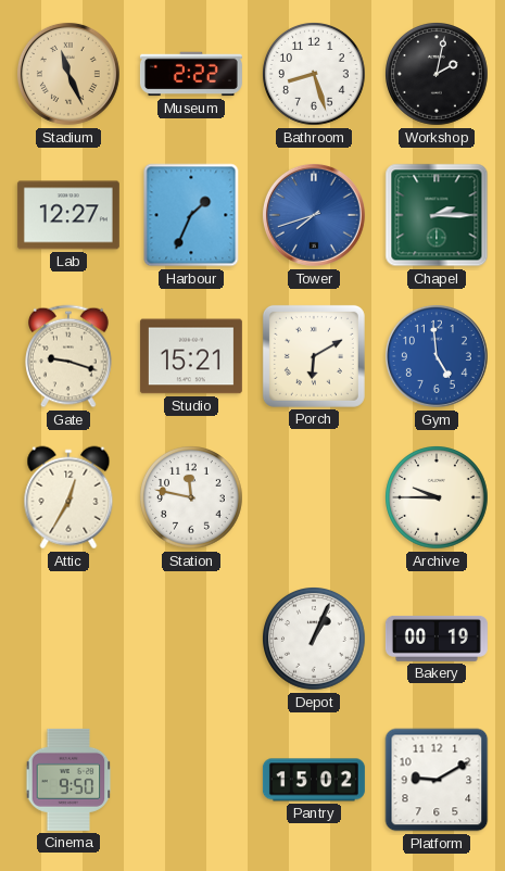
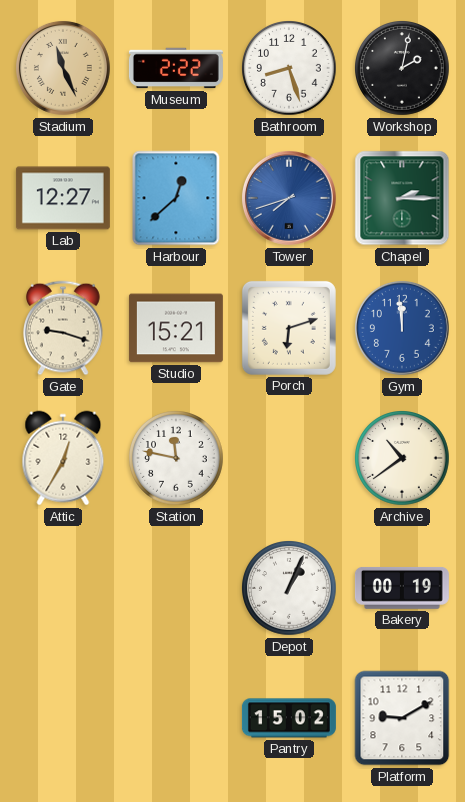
Harbour: 1:34 -> 12:38 (176, 198)
Porch: 6:10 -> 6:12 (289, 328)
Gym: 4:59 -> 11:59 (402, 328)
Archive: 9:45 -> 10:39 (402, 458)
Cinema: 9:50 -> none (68, 780)
